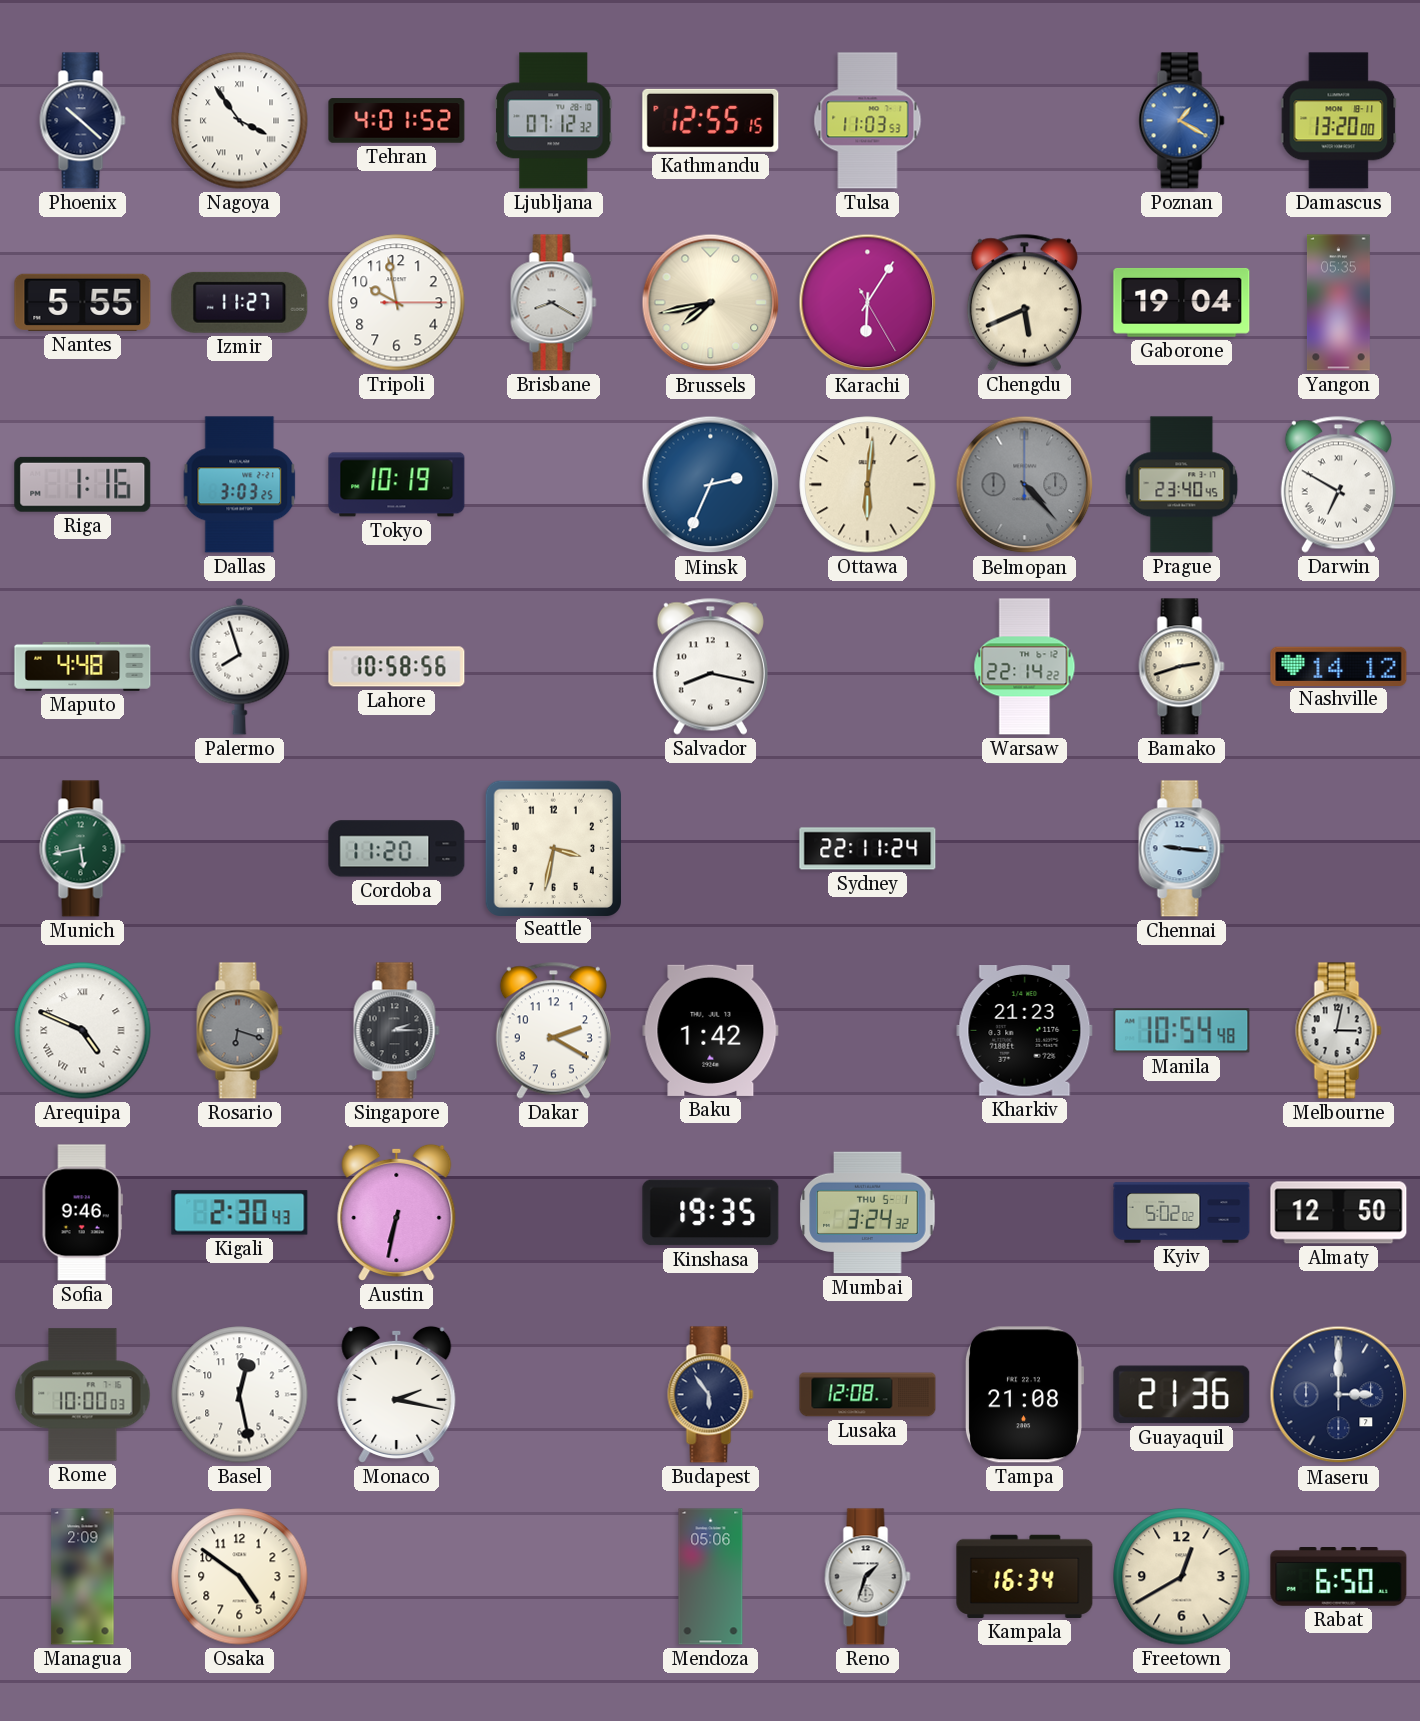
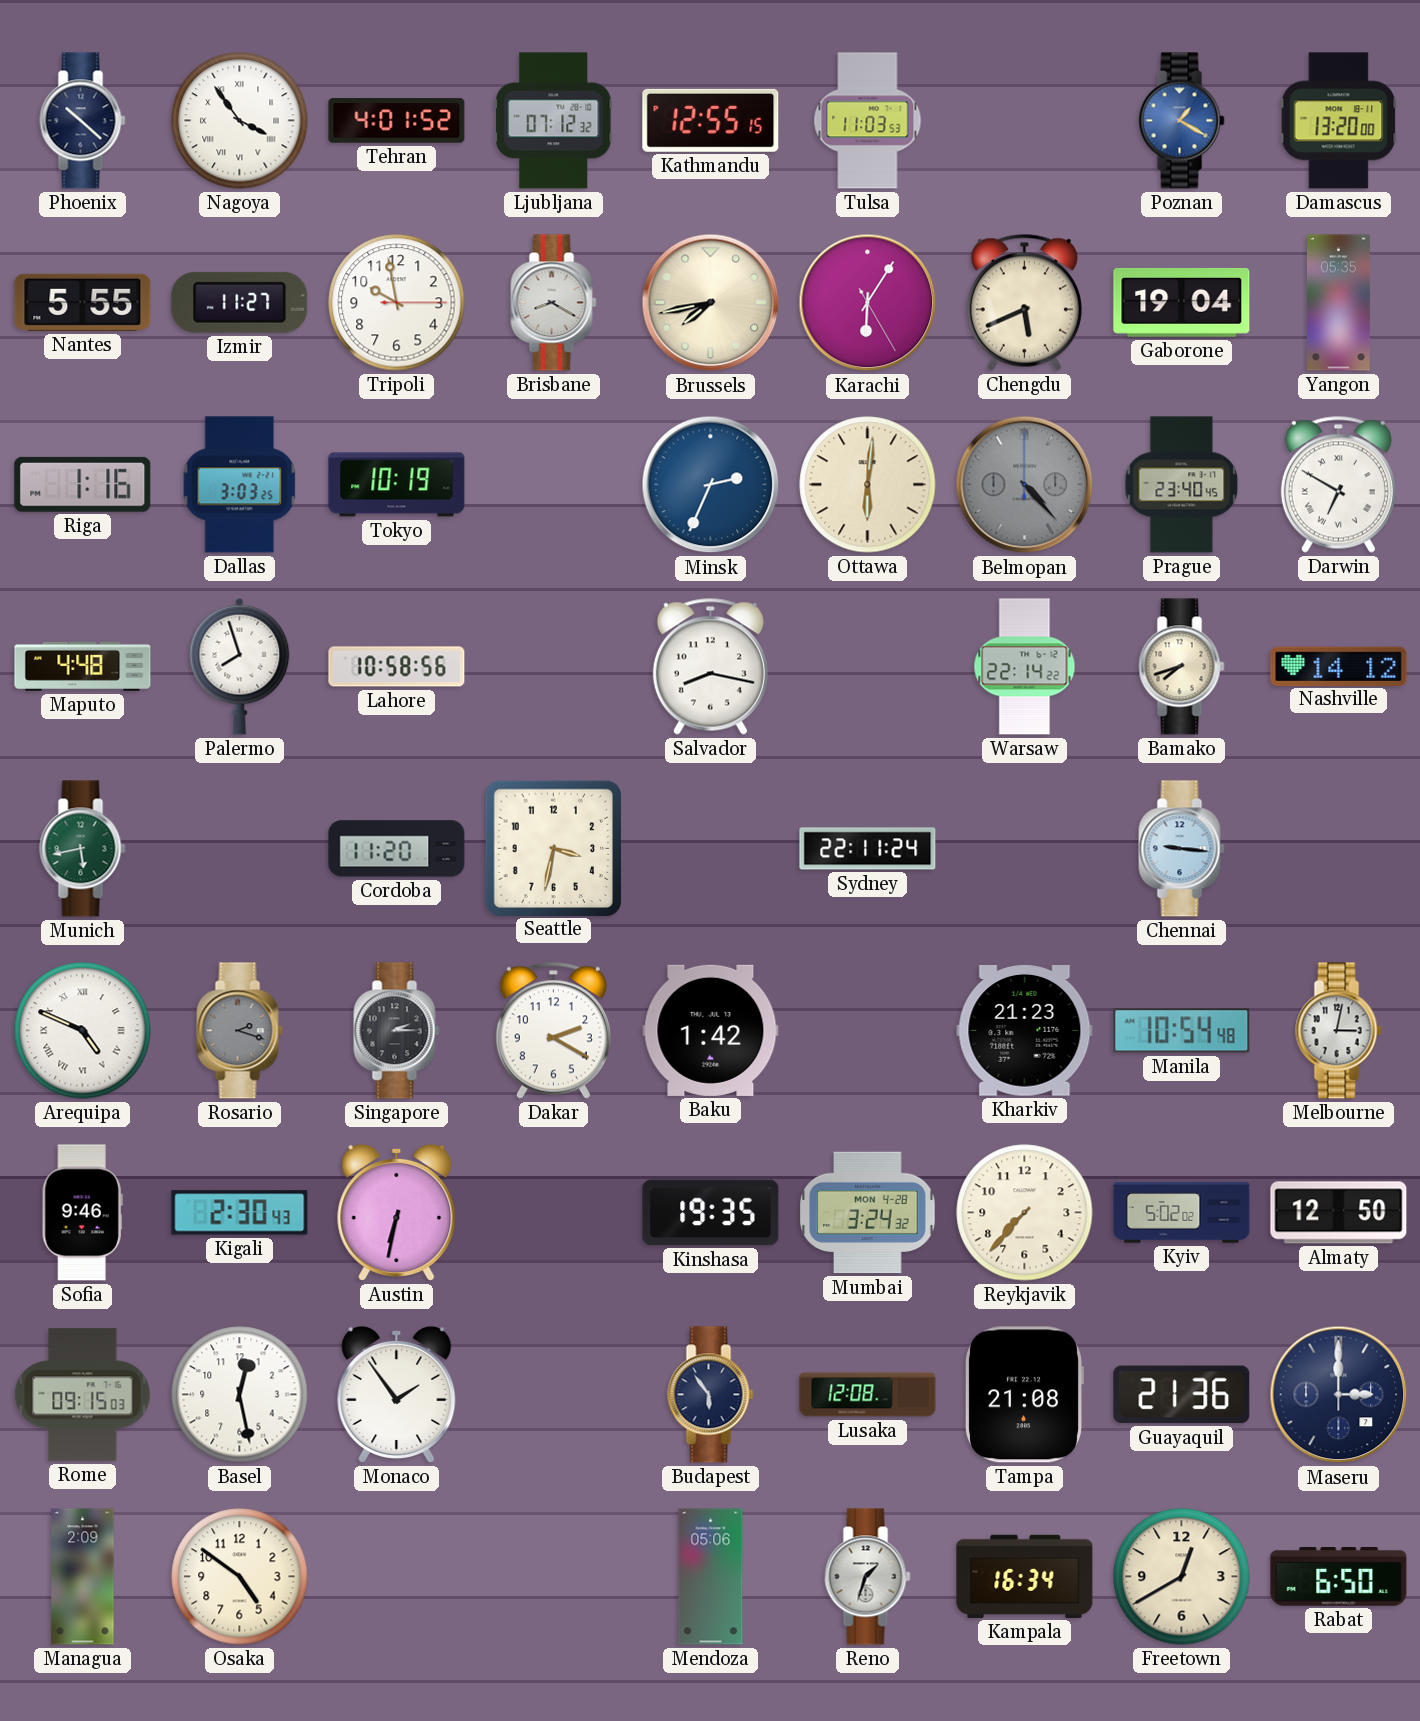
Bamako: 2:42 -> 7:42 (1182, 667)
Rosario: 6:18 -> 2:18 (240, 1031)
Mumbai date: THU 5-1 -> MON 4-28 (868, 1213)
Reykjavik: none -> 7:37 (1025, 1213)
Rome: 10:00 -> 09:15 (83, 1395)
Monaco: 2:17 -> 1:54 (397, 1394)
